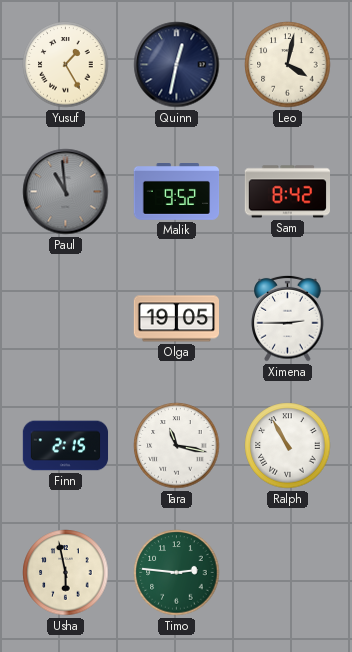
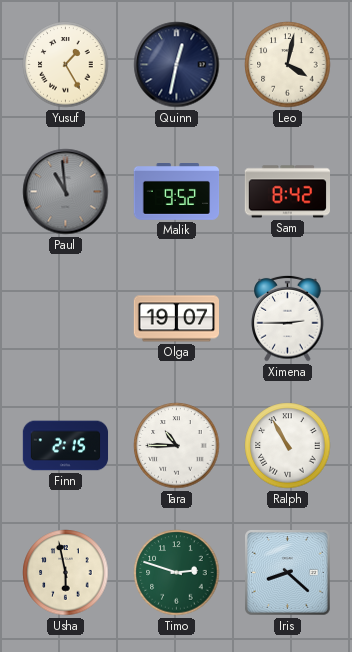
Olga: 19:05 -> 19:07 (177, 319)
Tara: 11:17 -> 10:45 (177, 446)
Timo: 2:46 -> 2:48 (177, 573)
Iris: none -> 8:22 (288, 573)
